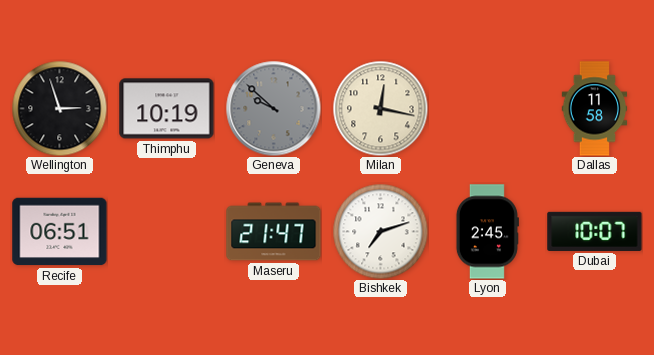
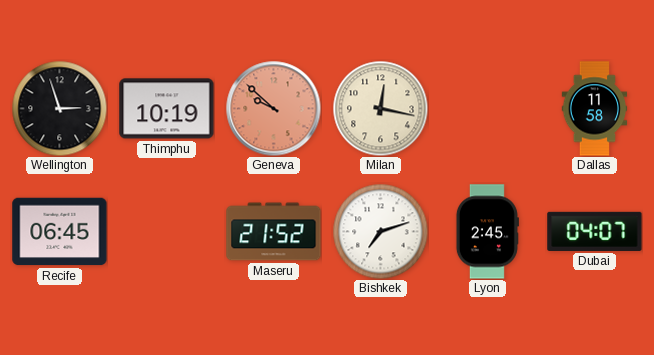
Geneva dial: grey -> salmon (273, 108)
Recife: 06:51 -> 06:45 (60, 232)
Maseru: 21:47 -> 21:52 (274, 232)
Dubai: 10:07 -> 04:07 (595, 231)
